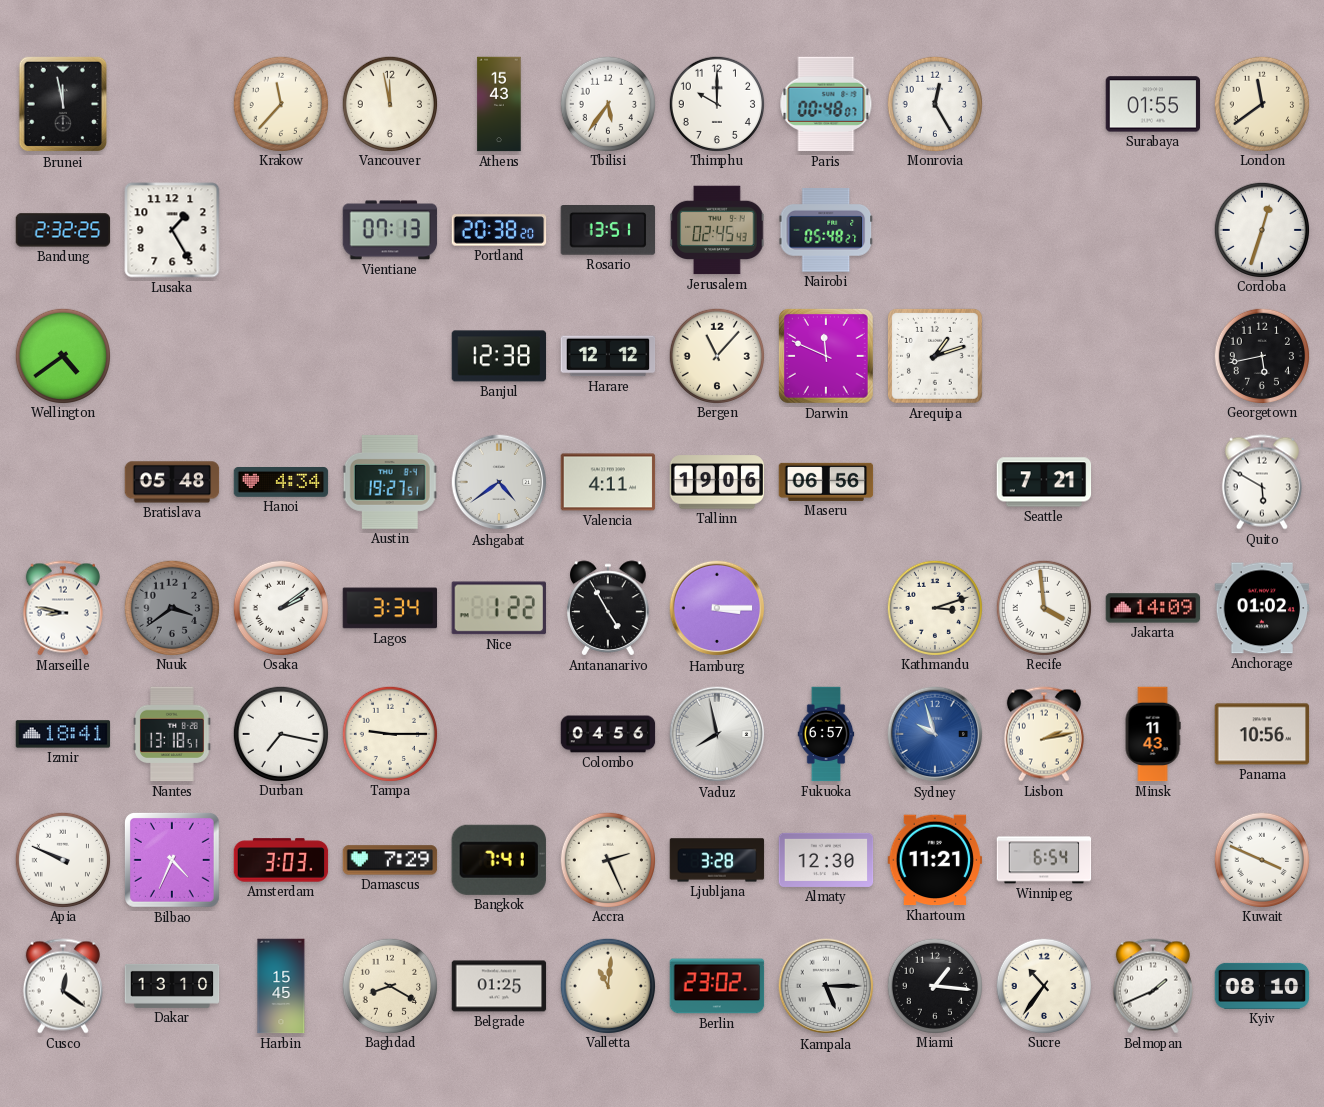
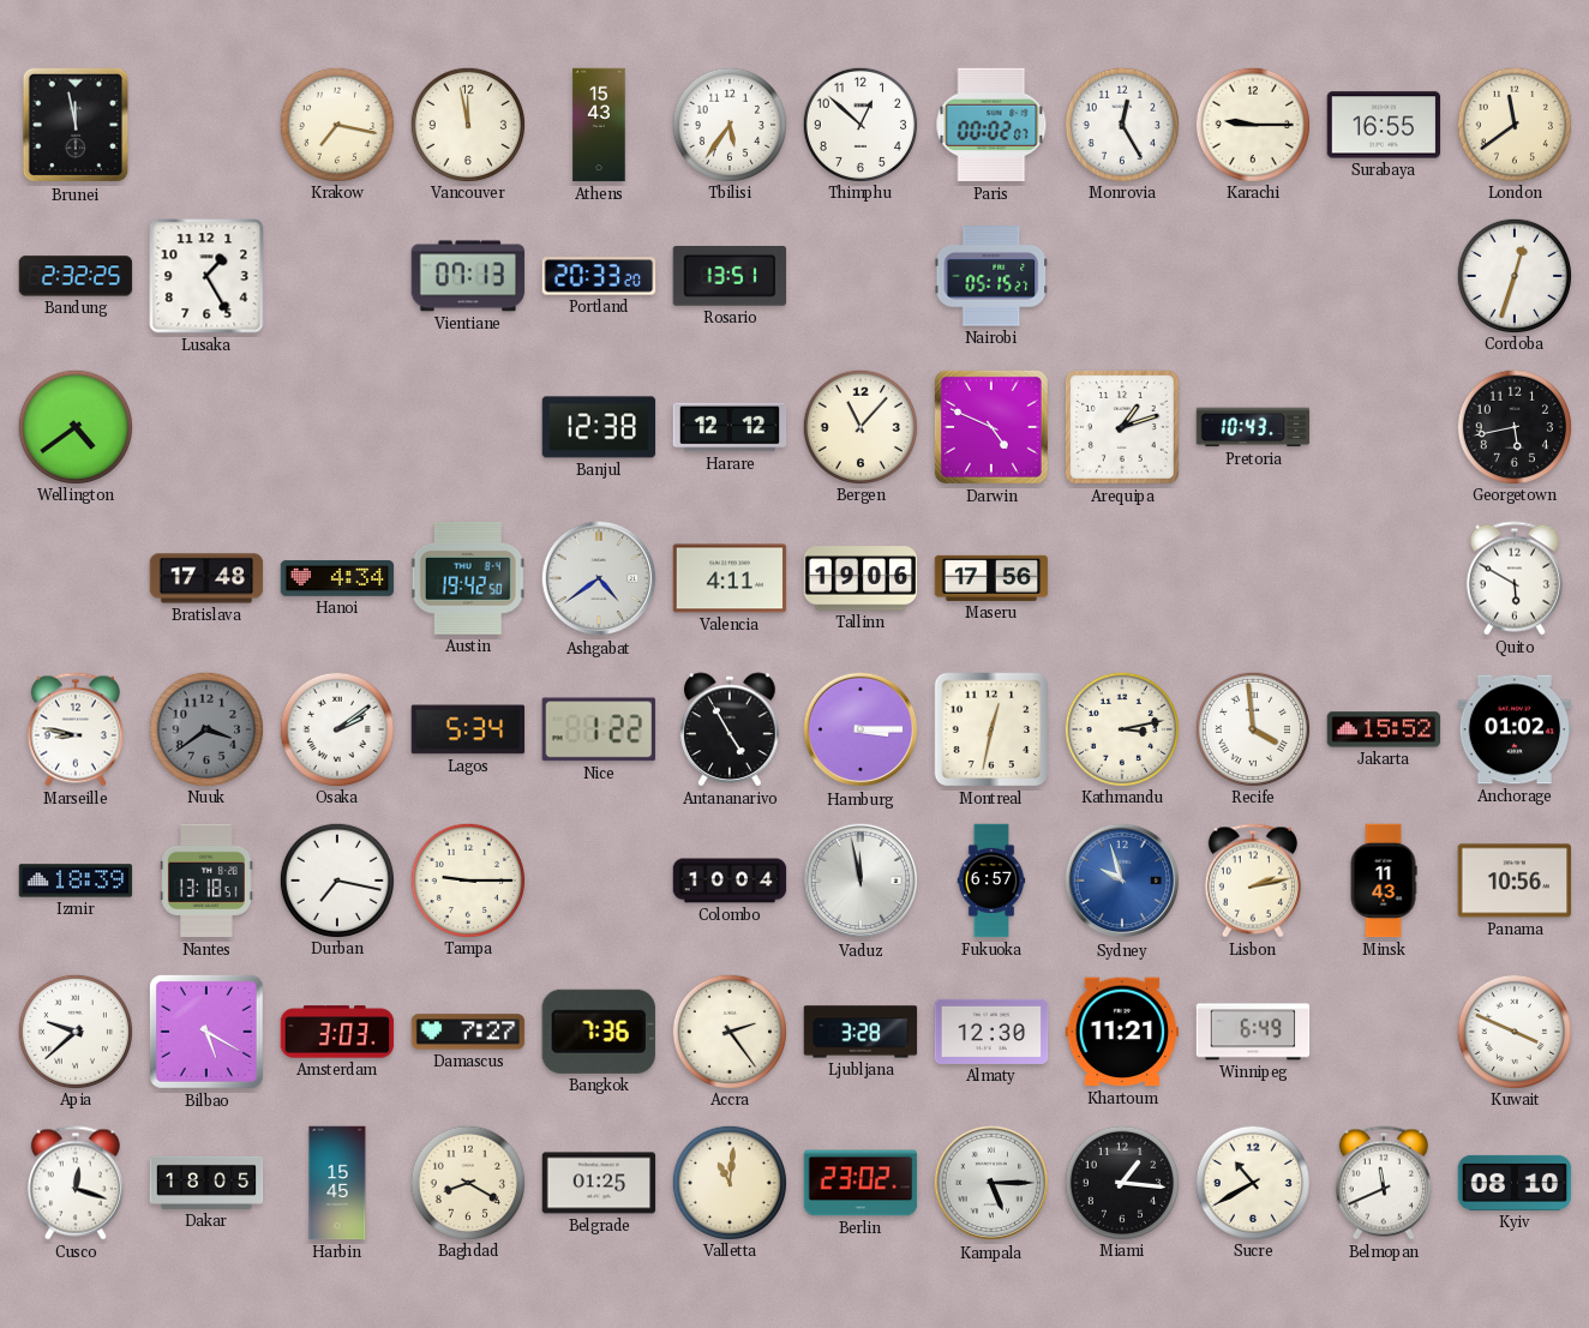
Krakow: 11:37 -> 7:17 (336, 124)
Thimphu: 10:00 -> 12:52 (859, 124)
Paris: 00:48 -> 00:02 (991, 125)
Karachi: none -> 9:15 (1252, 124)
Surabaya: 01:55 -> 16:55 (1384, 125)
Portland: 20:38 -> 20:33 (599, 276)
Jerusalem: 02:45 -> none (717, 230)
Nairobi: 05:48 -> 05:15 (991, 276)
Darwin: 11:49 -> 4:49 (991, 427)
Pretoria: none -> 10:43 (1253, 427)
Bratislava: 05:48 -> 17:48 (206, 578)
Austin: 19:27 -> 19:42 (468, 578)
Maseru: 06:56 -> 17:56 (991, 578)
Seattle: 7:21 -> none (1044, 482)
Lagos: 3:34 -> 5:34 (468, 729)
Montreal: none -> 12:32 (991, 729)
Kathmandu: 3:12 -> 3:13 (1121, 728)
Jakarta: 14:09 -> 15:52 (1384, 729)
Izmir: 18:41 -> 18:39 (76, 881)
Colombo: 04:56 -> 10:04 (730, 881)
Vaduz: 7:58 -> 11:58 (861, 881)
Apia: 9:49 -> 9:38 (74, 1030)
Bilbao: 4:34 -> 5:20 (206, 1032)
Damascus: 7:29 -> 7:27 (468, 1032)
Bangkok: 7:41 -> 7:36 (599, 1032)
Accra: 2:26 -> 2:24 (728, 1030)
Winnipeg: 6:54 -> 6:49 (1253, 1032)
Cusco: 12:21 -> 12:18 (76, 1183)
Dakar: 13:10 -> 18:05 (206, 1183)
Sucre: 10:36 -> 10:40 (1252, 1182)
Belmopan: 1:41 -> 11:41 (1384, 1183)
